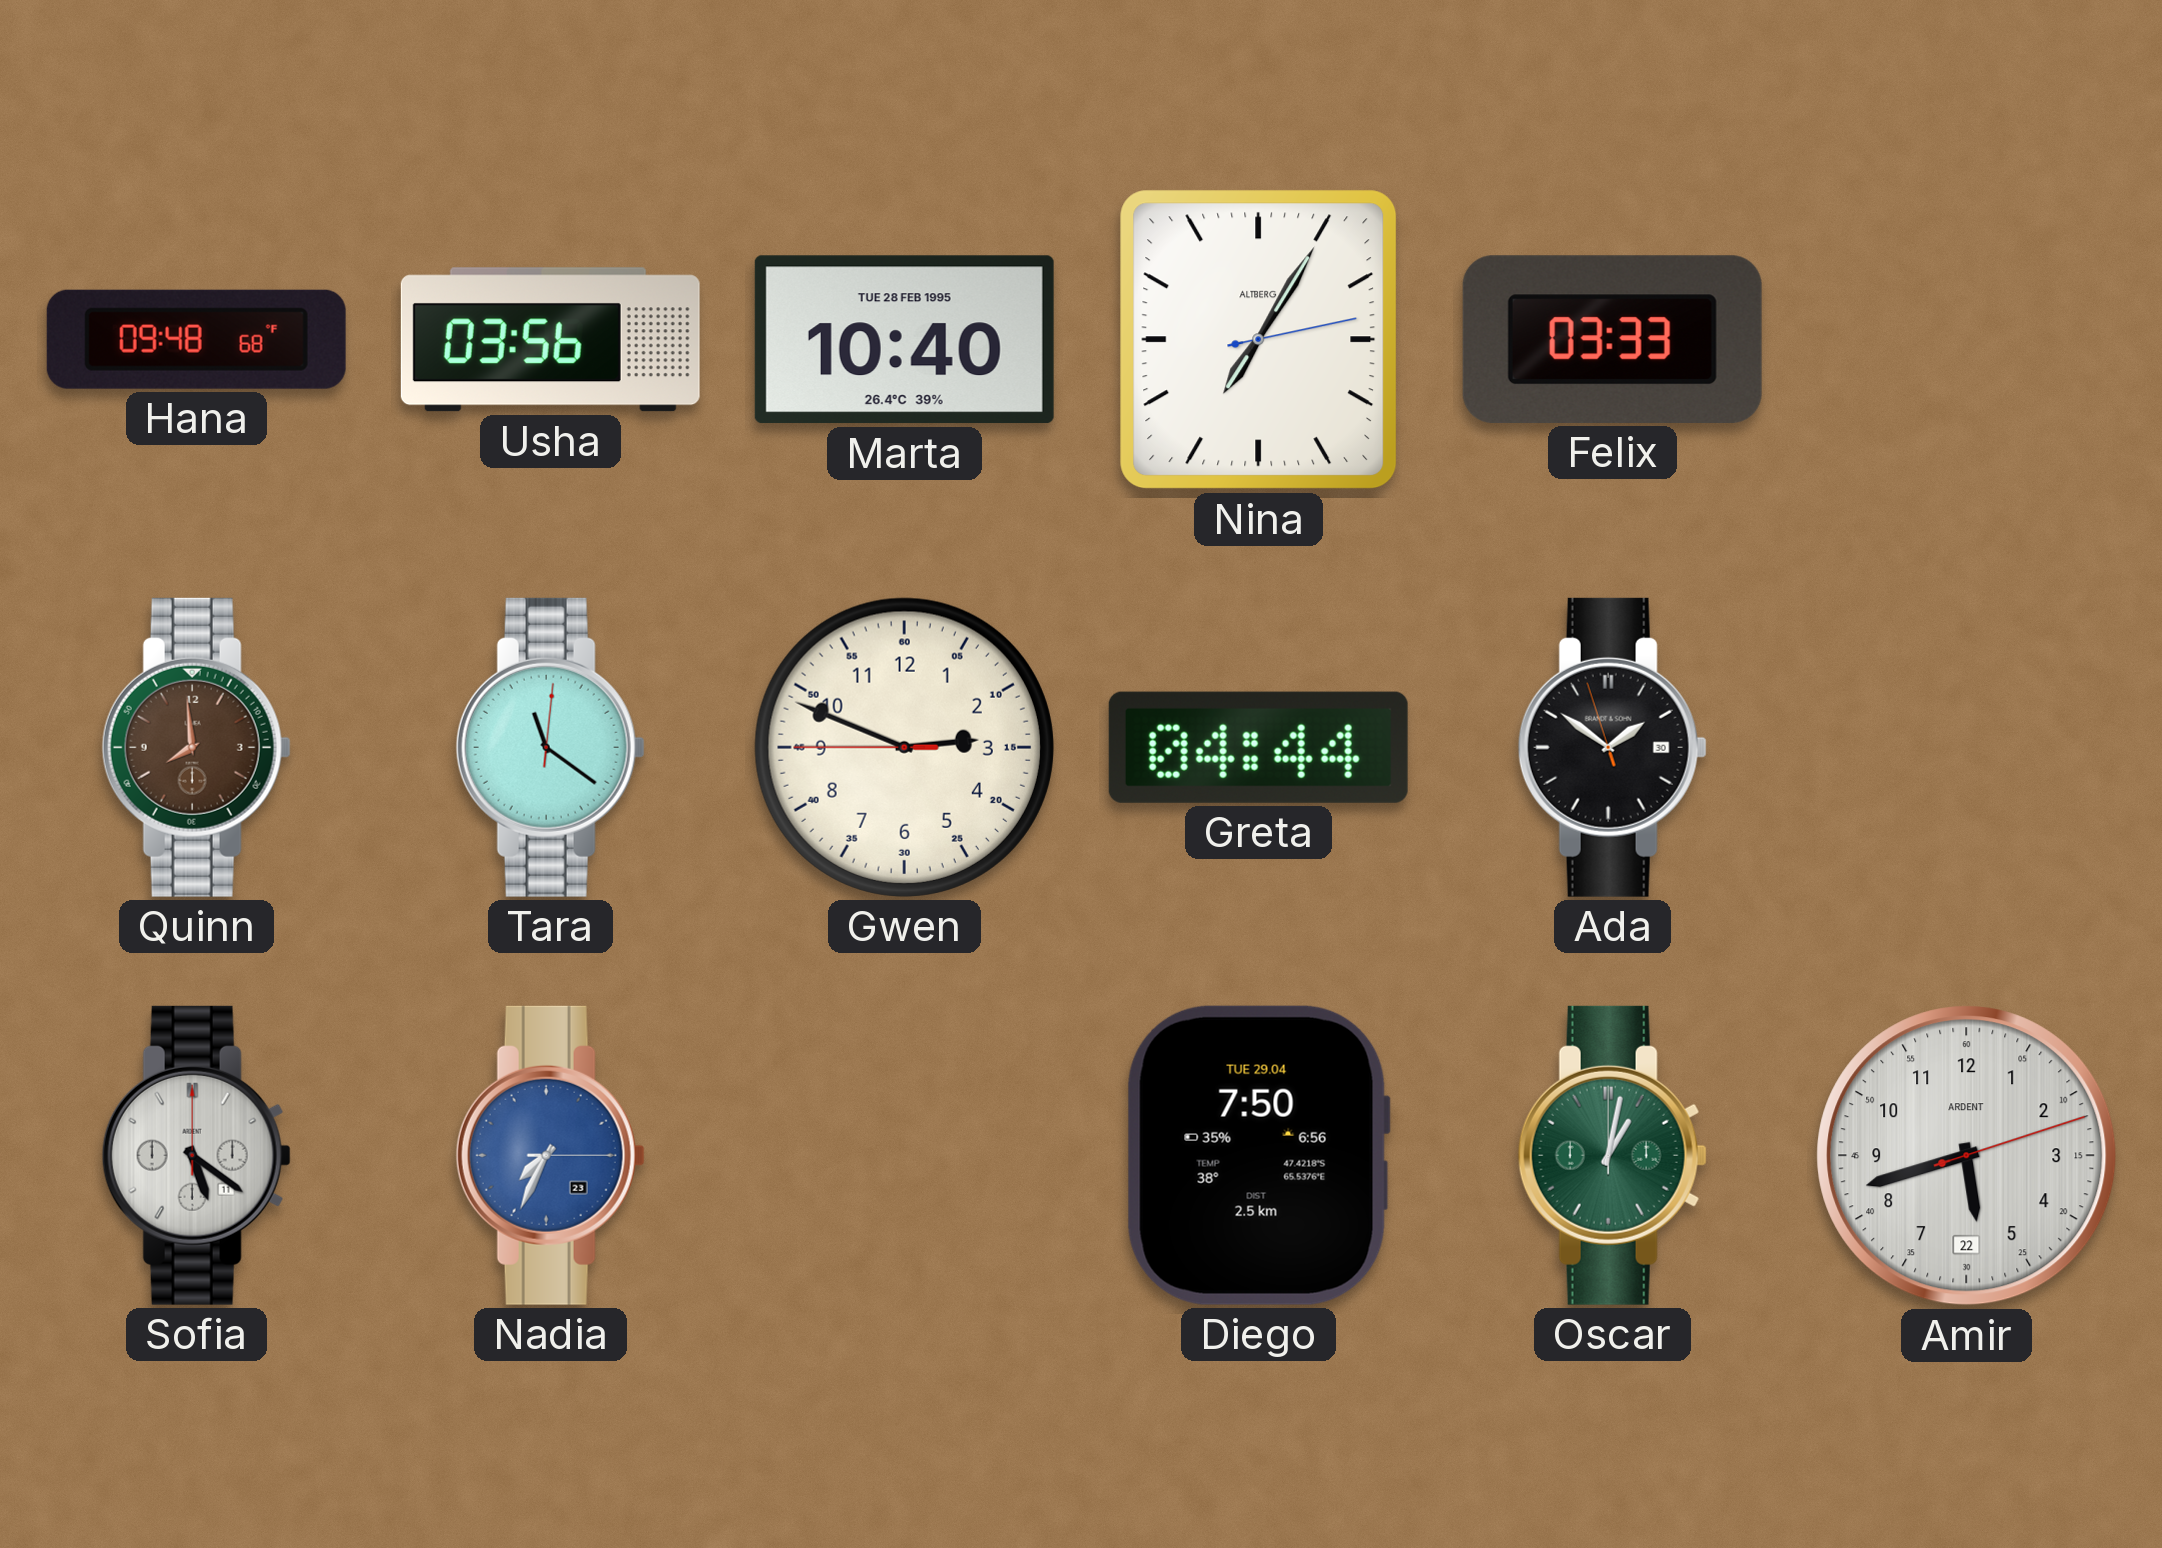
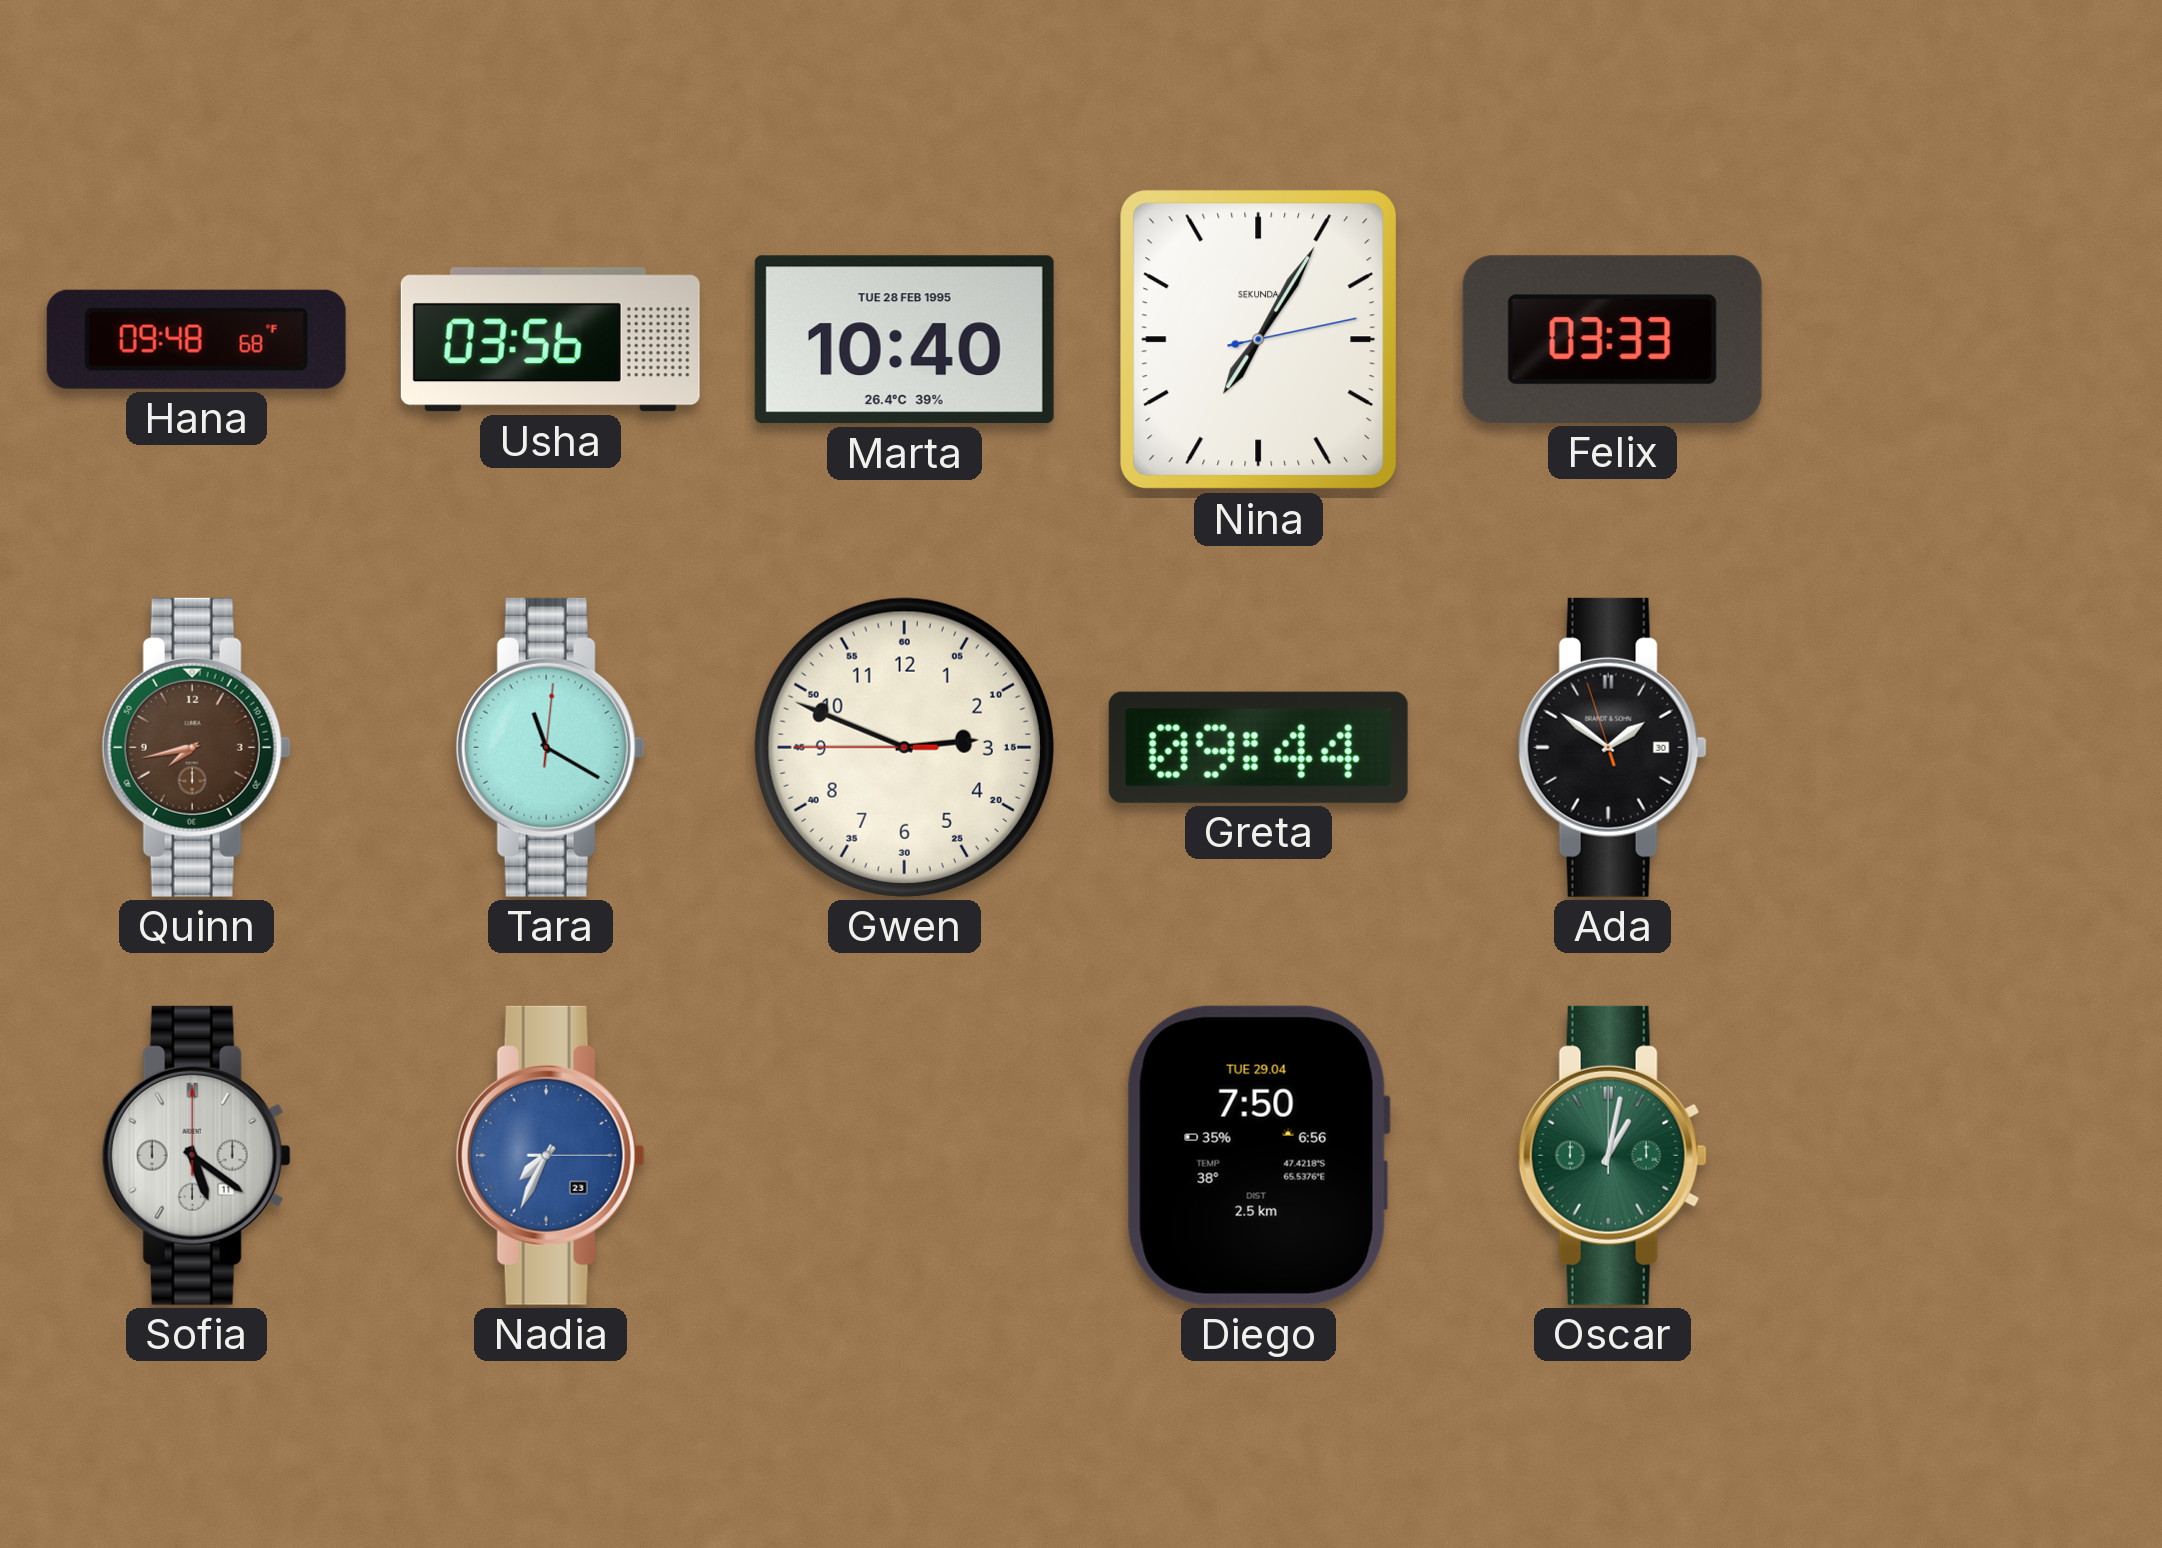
Nina brand: ALTBERG -> SEKUNDA (1259, 340)
Quinn: 7:59 -> 7:43 (196, 747)
Tara: 11:21 -> 11:20 (550, 747)
Greta: 04:44 -> 09:44 (1258, 747)
Amir: 5:42 -> none (1967, 1156)
